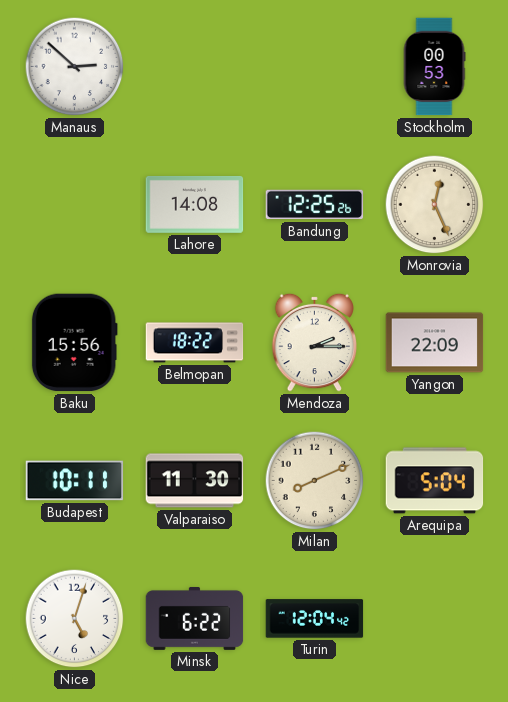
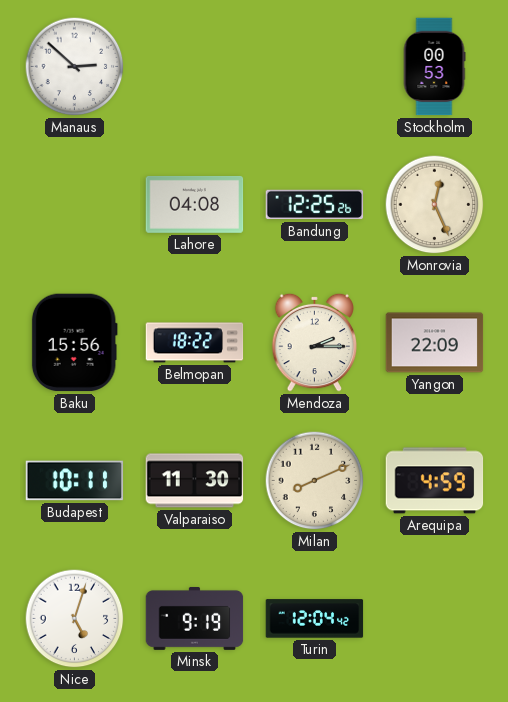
Lahore: 14:08 -> 04:08 (195, 204)
Arequipa: 5:04 -> 4:59 (435, 481)
Minsk: 6:22 -> 9:19 (195, 618)
